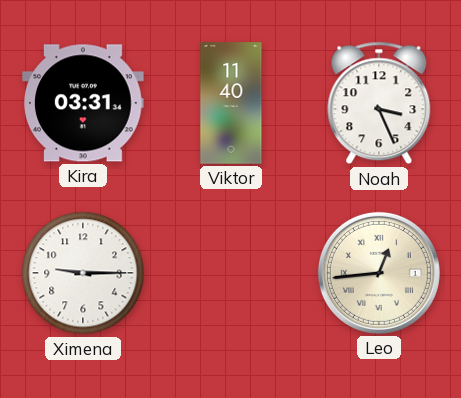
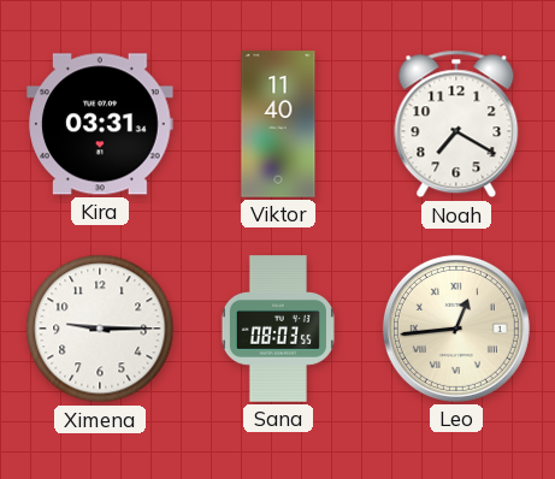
Noah: 3:26 -> 7:20 (456, 124)
Sana: none -> 08:03 (278, 329)
